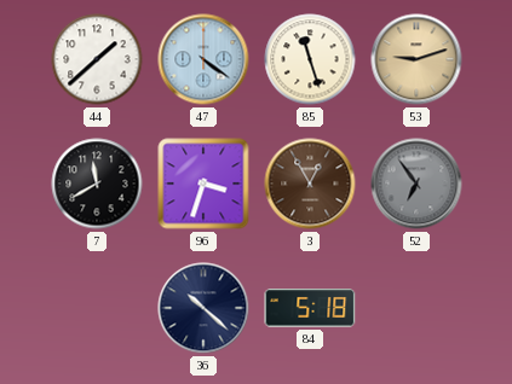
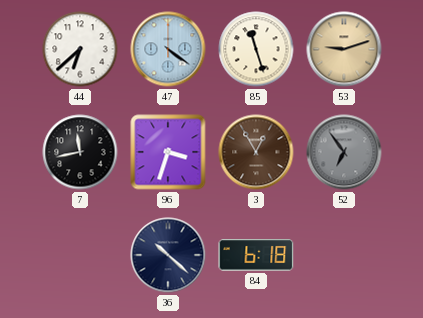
44: 1:38 -> 6:38 (80, 49)
7: 11:40 -> 11:43 (80, 152)
84: 5:18 -> 6:18 (256, 255)
